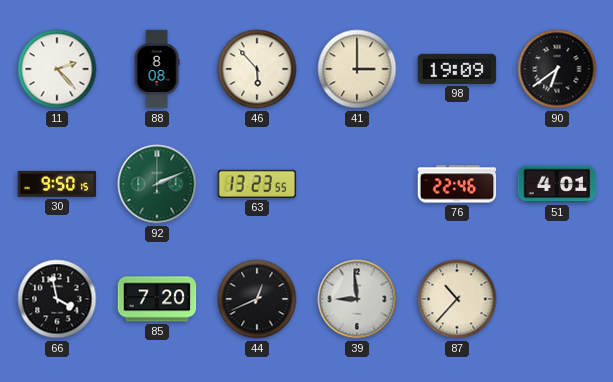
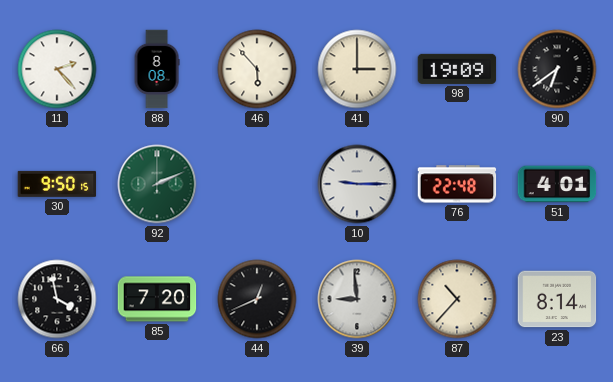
63: 13:23 -> none (257, 184)
10: none -> 9:15 (357, 184)
76: 22:46 -> 22:48 (457, 184)
23: none -> 8:14 (557, 299)
